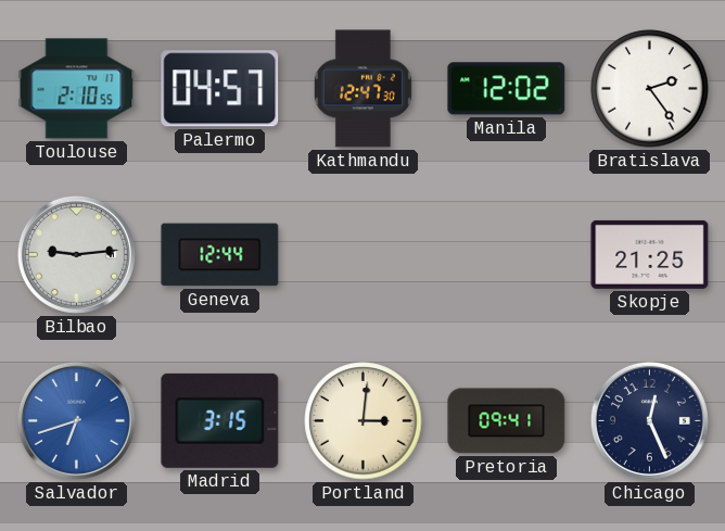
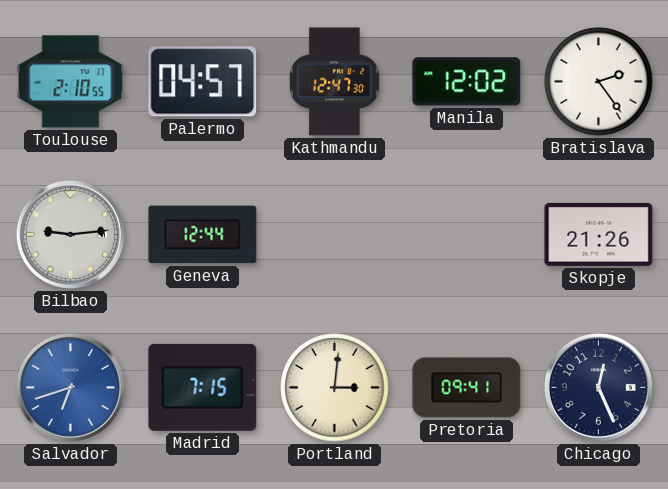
Skopje: 21:25 -> 21:26 (599, 234)
Madrid: 3:15 -> 7:15 (203, 387)
